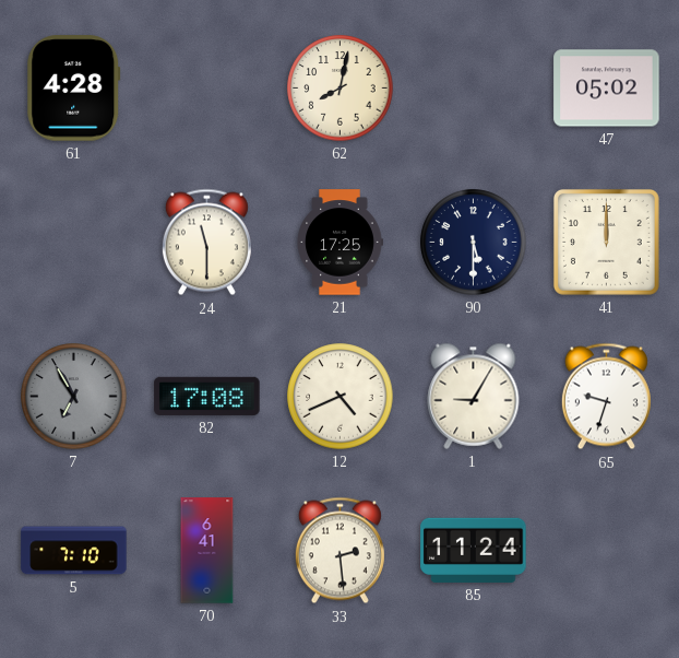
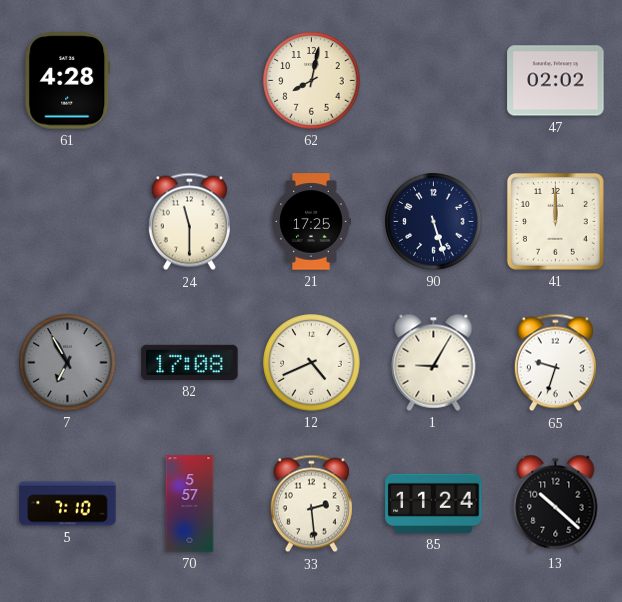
47: 05:02 -> 02:02 (556, 81)
90: 5:30 -> 5:27 (434, 222)
70: 6:41 -> 5:57 (190, 504)
13: none -> 10:22 (556, 503)
